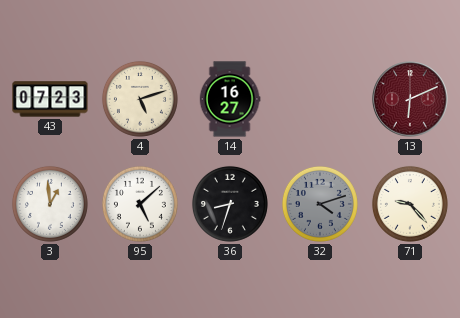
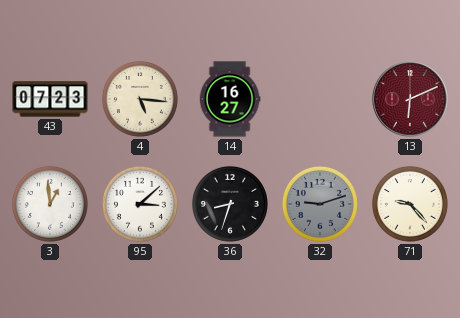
4: 5:12 -> 5:16 (140, 99)
95: 5:08 -> 3:08 (140, 204)
32: 4:12 -> 9:12 (320, 204)
